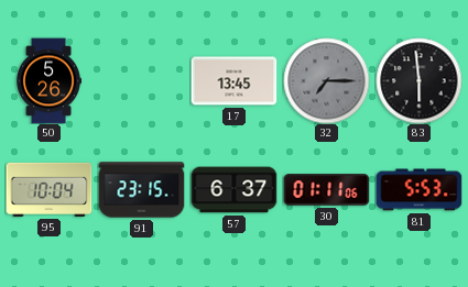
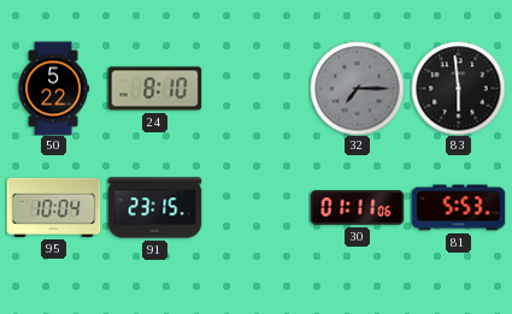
50: 5:26 -> 5:22 (54, 88)
24: none -> 8:10 (154, 89)
17: 13:45 -> none (233, 81)
57: 6:37 -> none (233, 190)
